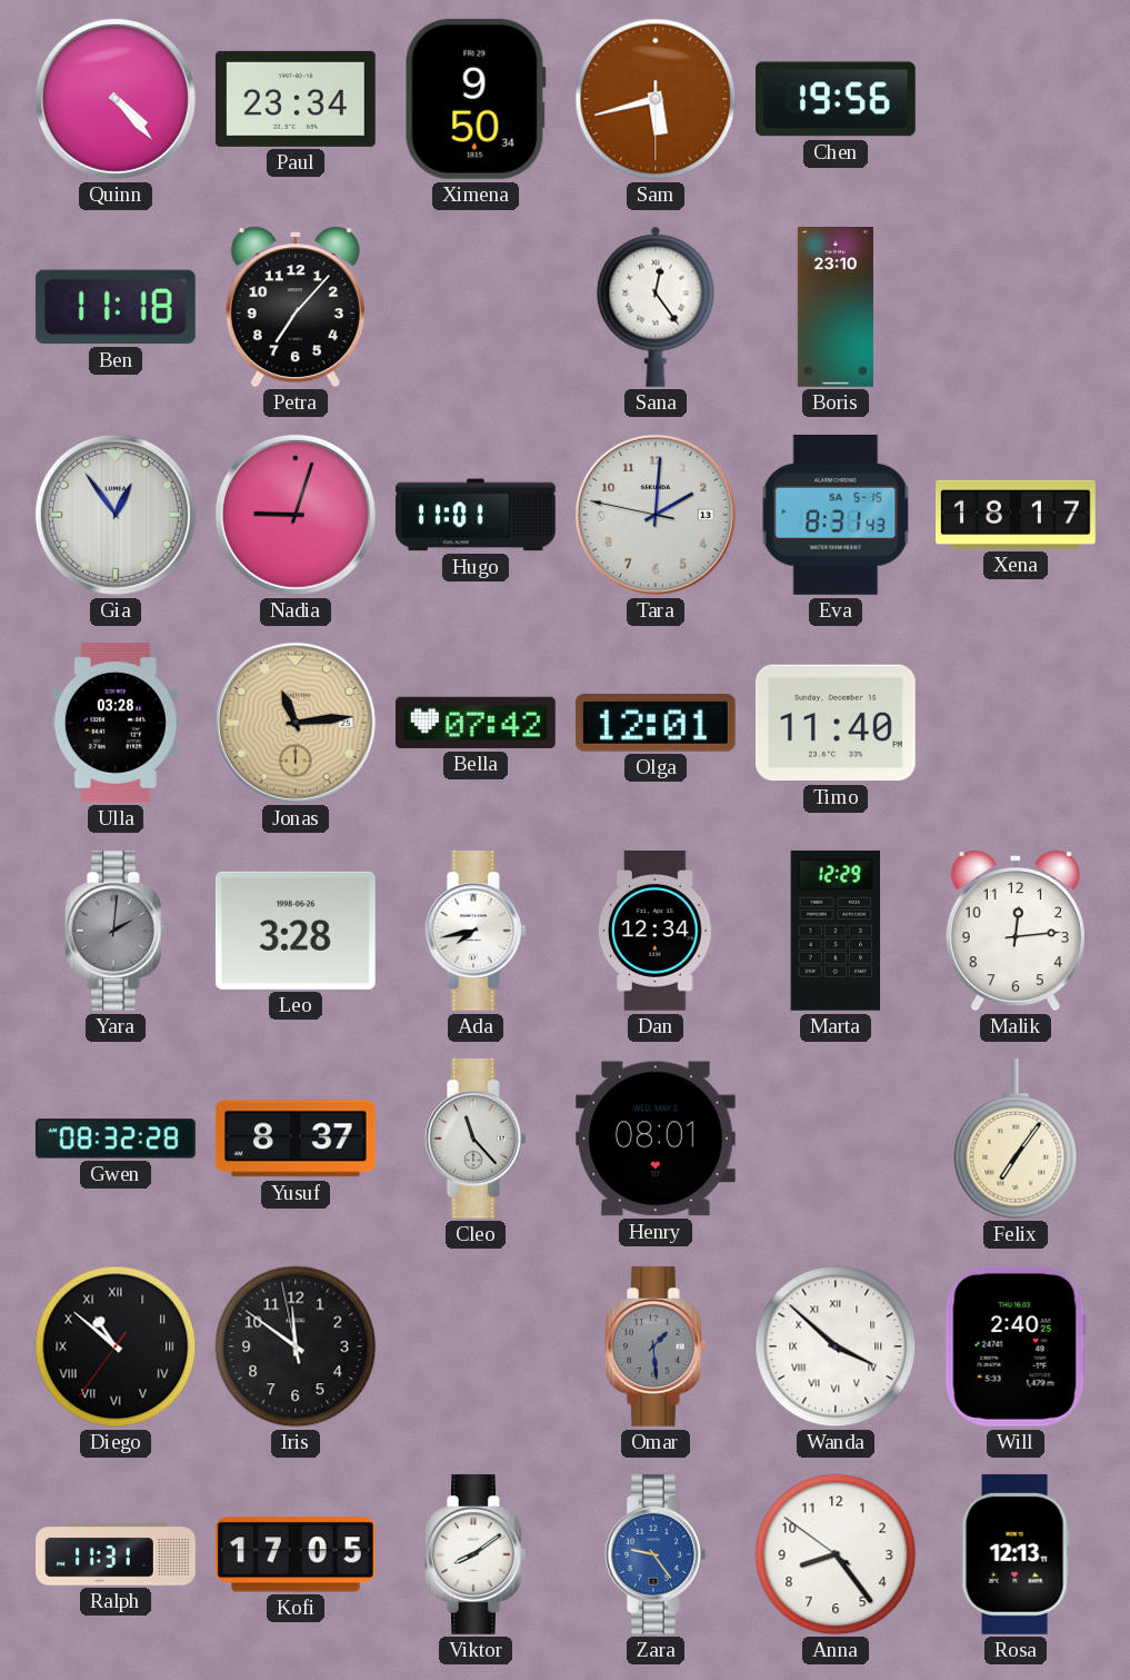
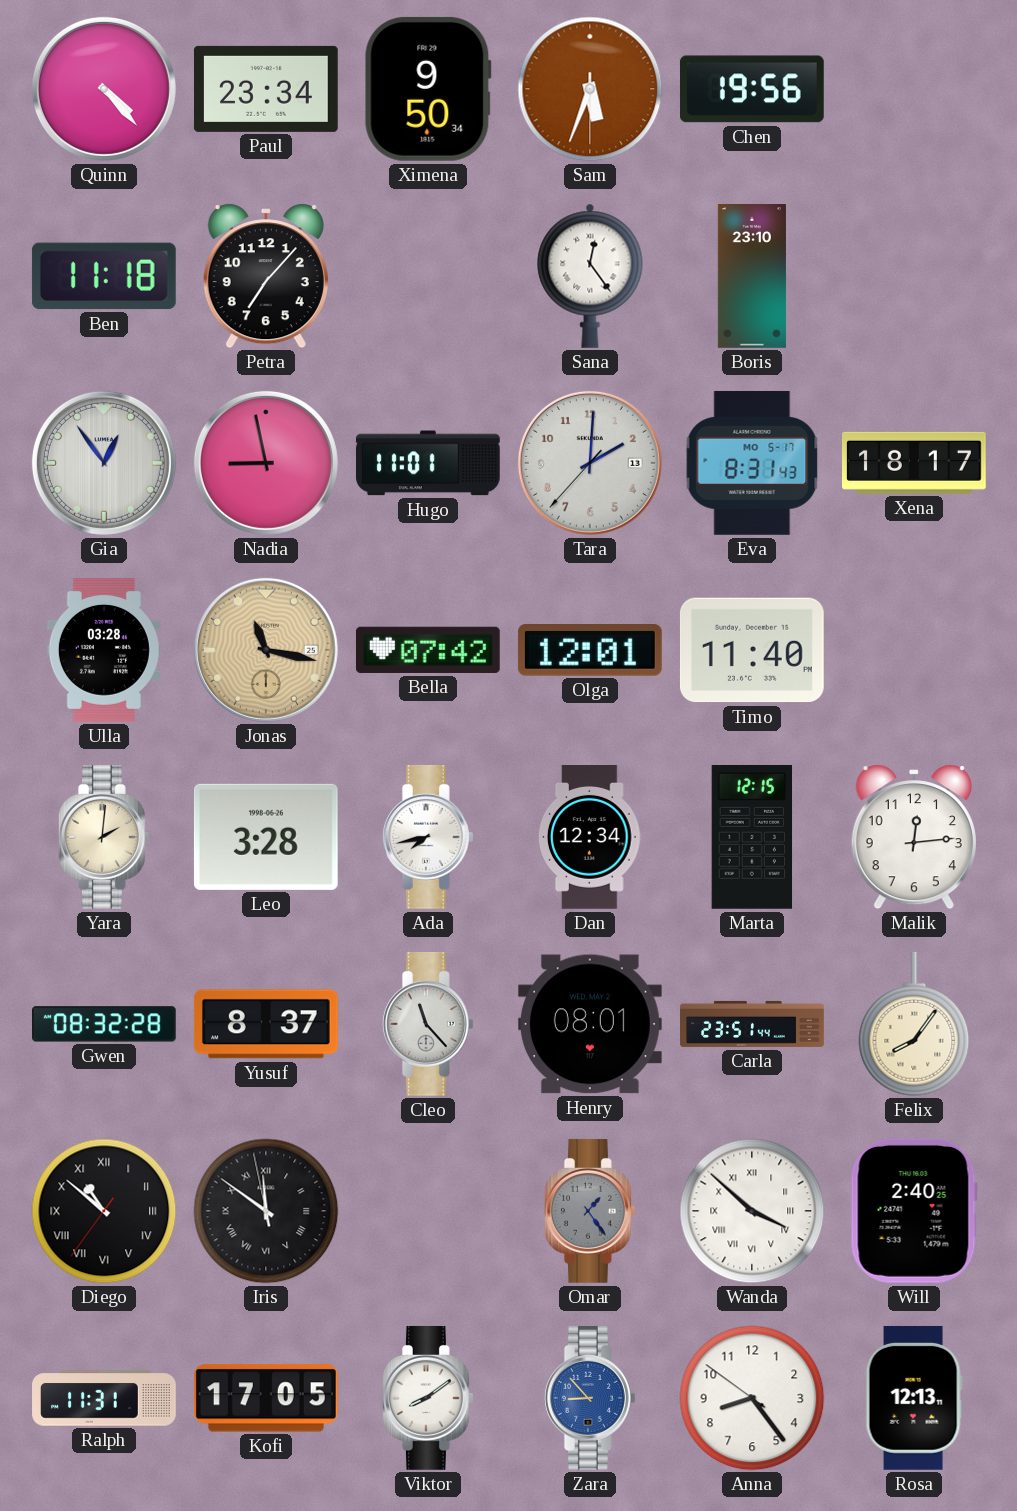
Sam: 5:42 -> 5:33 (590, 89)
Nadia: 9:03 -> 8:58 (266, 463)
Tara: 2:00:47 -> 2:00:37 (590, 463)
Eva date: SA 5-15 -> MO 5-17 (752, 463)
Jonas: 11:14 -> 11:17 (266, 650)
Yara dial: grey -> cream (104, 837)
Marta: 12:29 -> 12:15 (752, 837)
Carla: none -> 23:51 (752, 1024)
Felix: 7:06 -> 8:06 (914, 1024)
Iris numerals: Arabic -> Roman (266, 1211)
Omar: 1:29 -> 1:24 (590, 1211)
Zara: 9:24 -> 8:53 (590, 1398)
